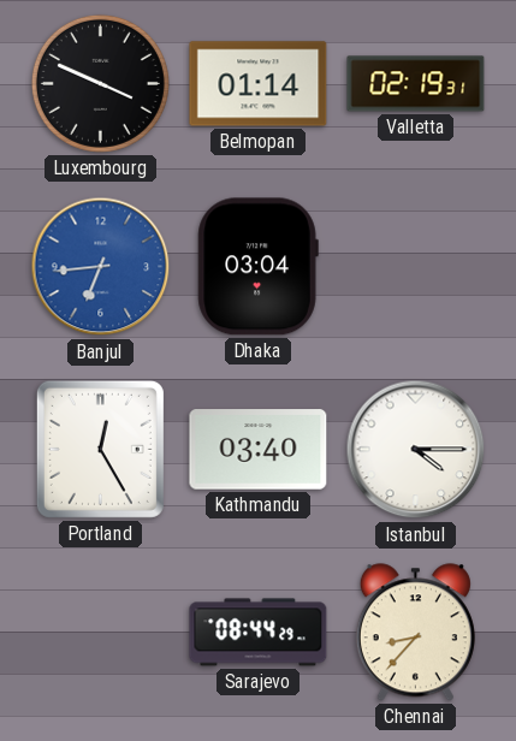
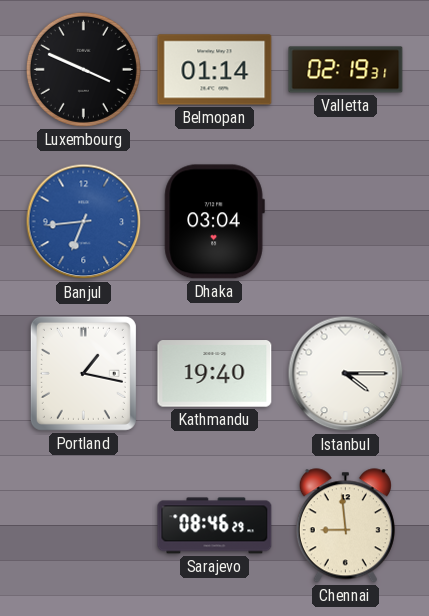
Portland: 12:25 -> 1:17 (83, 373)
Kathmandu: 03:40 -> 19:40 (215, 374)
Sarajevo: 08:44 -> 08:46 (215, 526)
Chennai: 8:37 -> 8:59 (345, 526)
